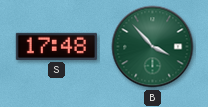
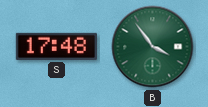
B: 3:53 -> 3:54 (153, 47)
